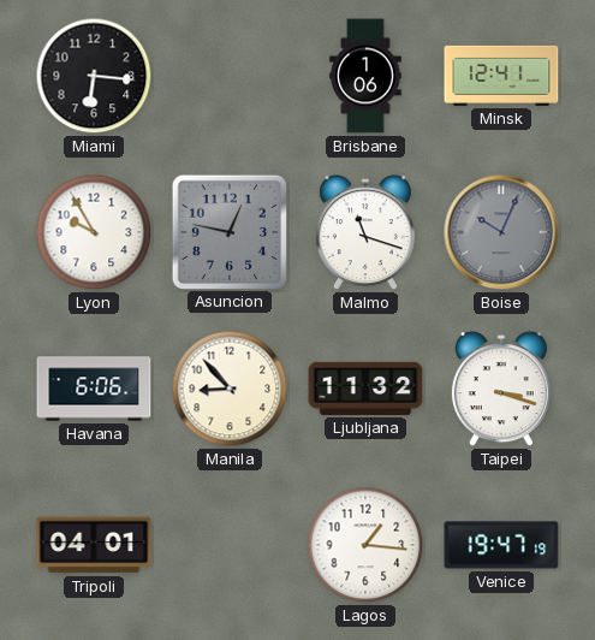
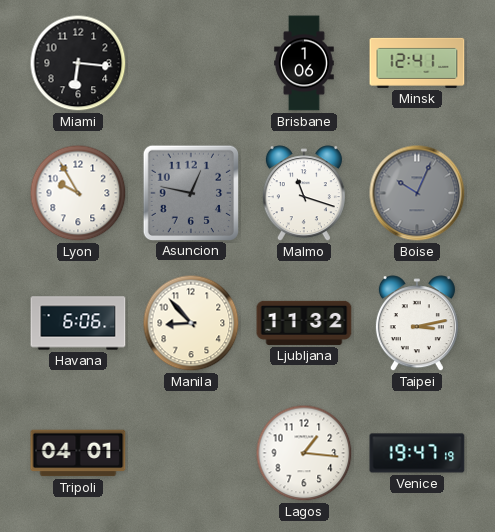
Taipei: 3:18 -> 3:13 (417, 324)
